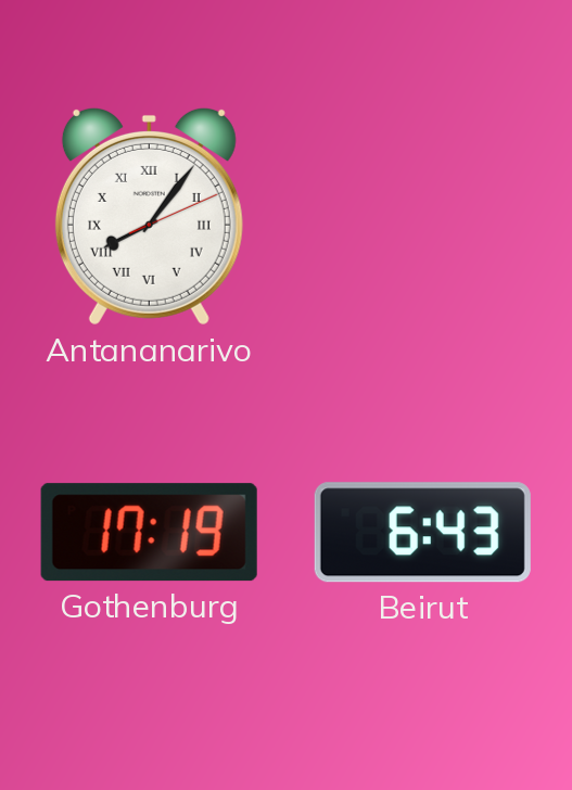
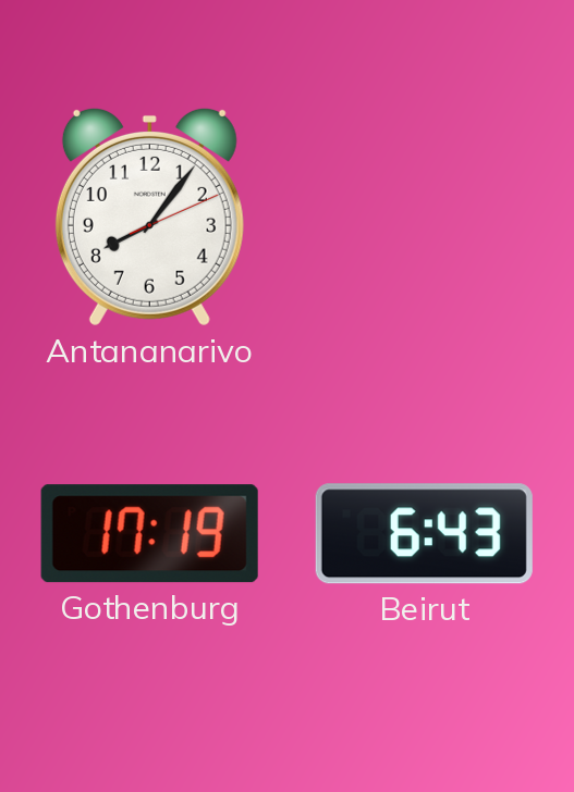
Antananarivo numerals: Roman -> Arabic (149, 216)
